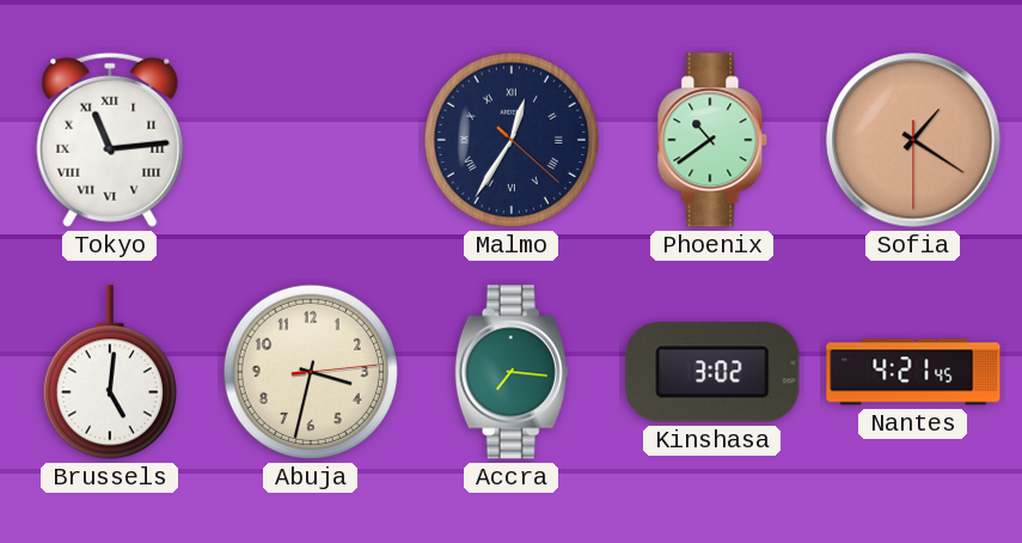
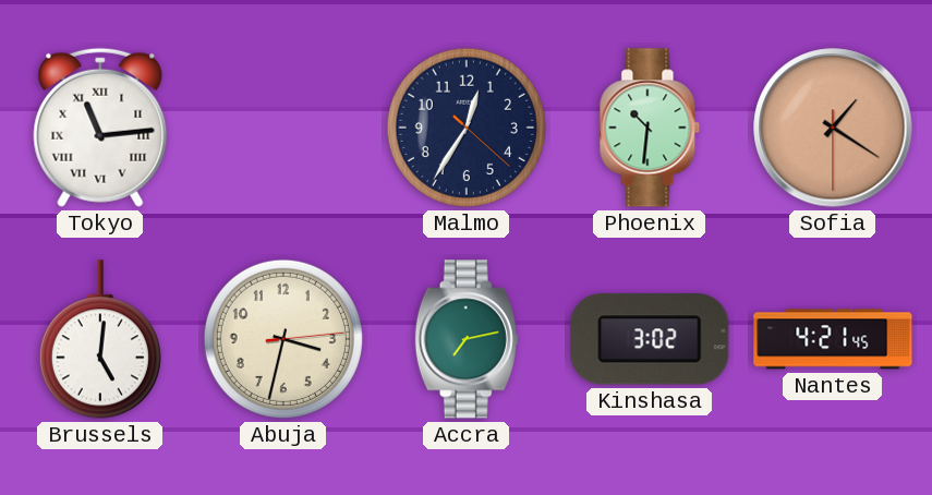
Malmo numerals: Roman -> Arabic (467, 128)
Phoenix: 10:39 -> 10:31 (650, 128)
Accra: 7:16 -> 7:13 (467, 339)
